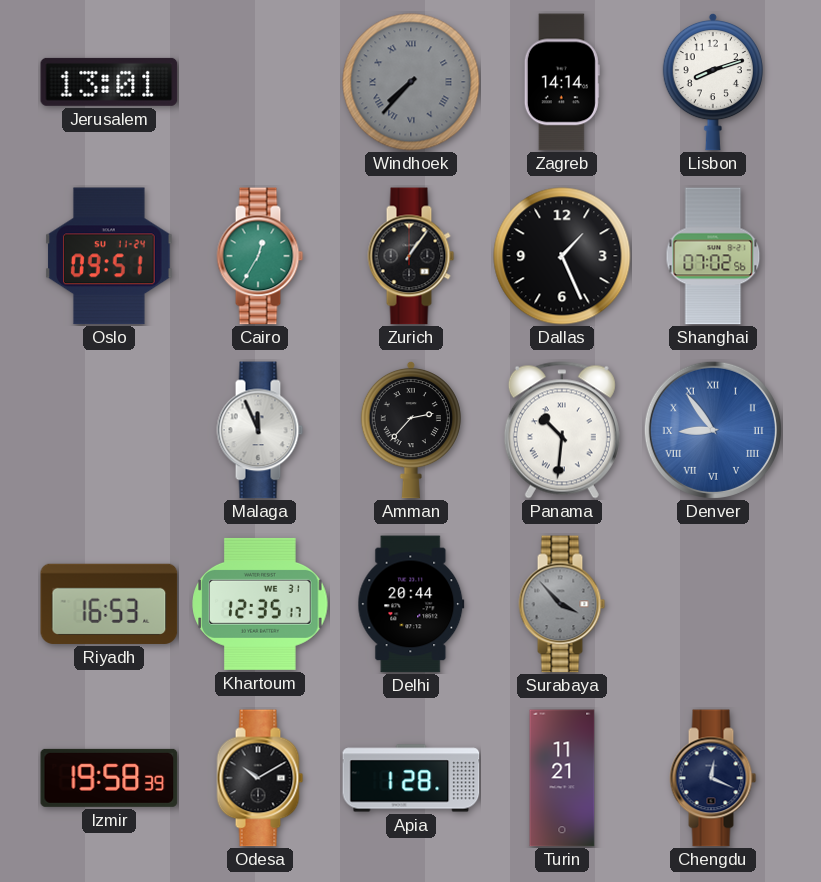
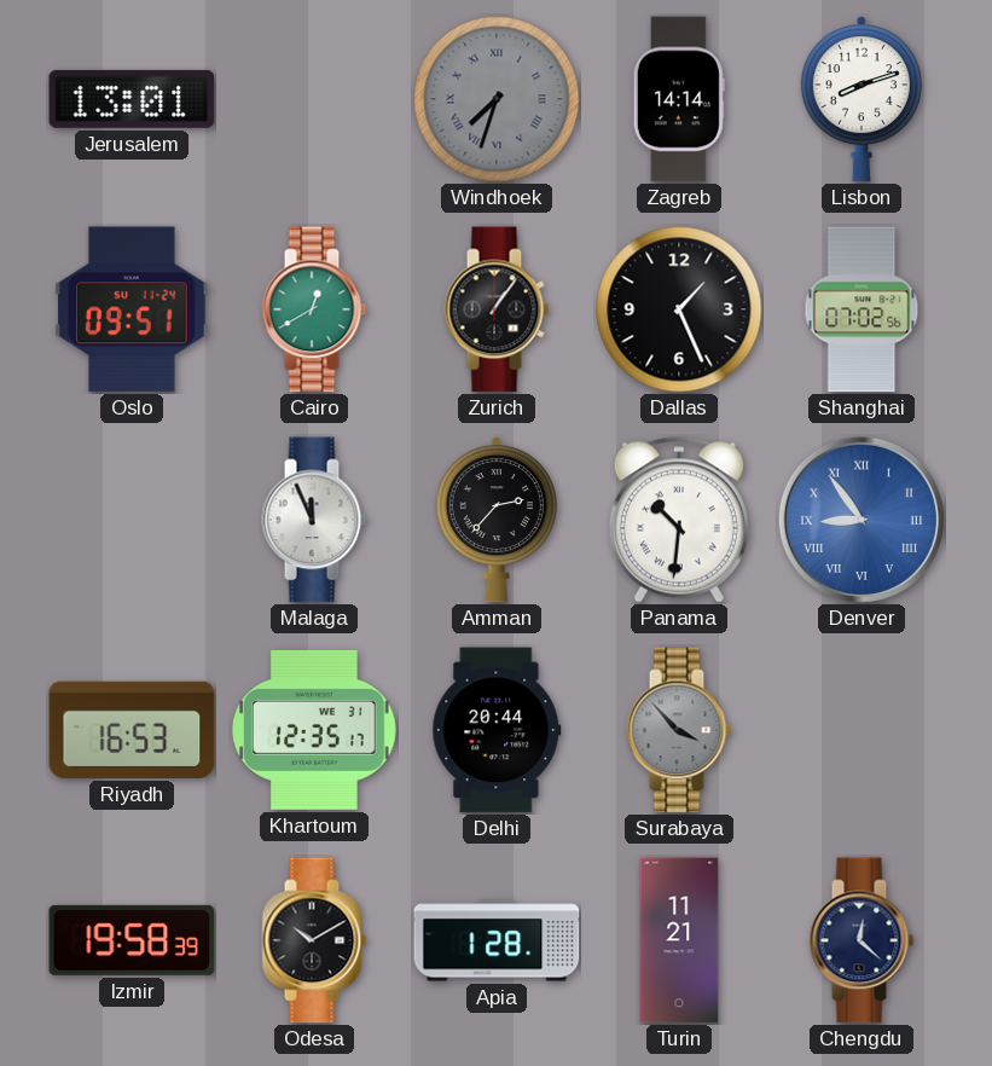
Windhoek: 7:37 -> 7:33 (497, 99)
Cairo: 12:35 -> 12:40 (314, 309)
Chengdu: 12:19 -> 12:22 (862, 940)
